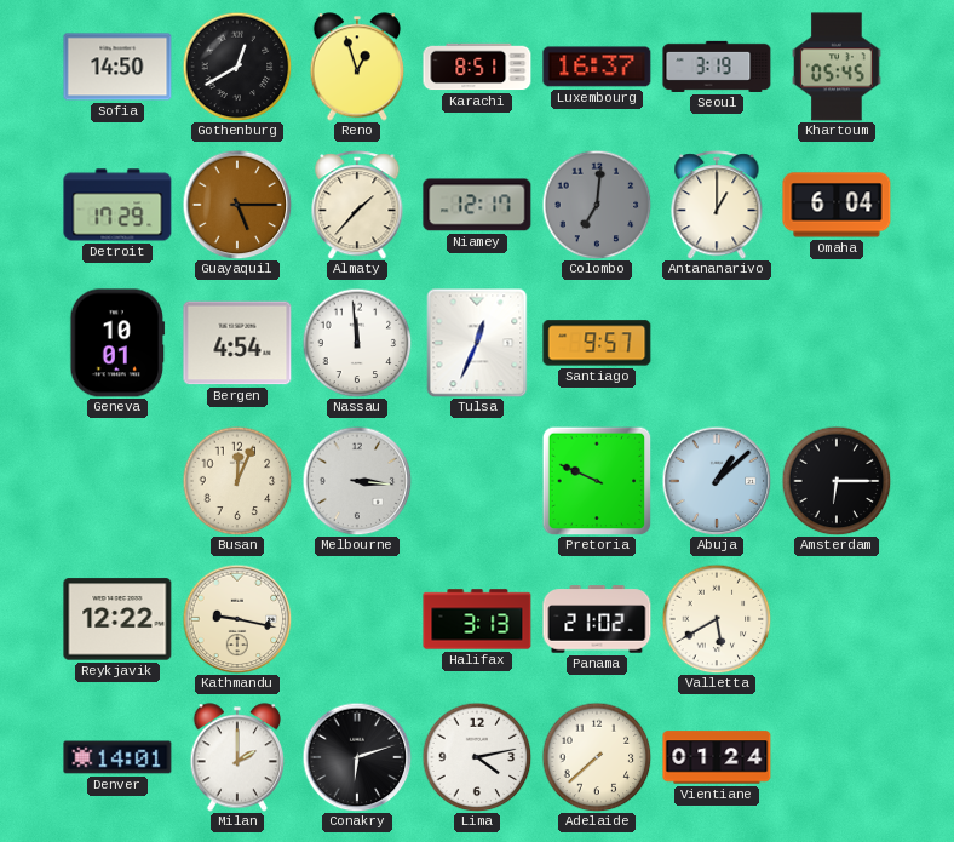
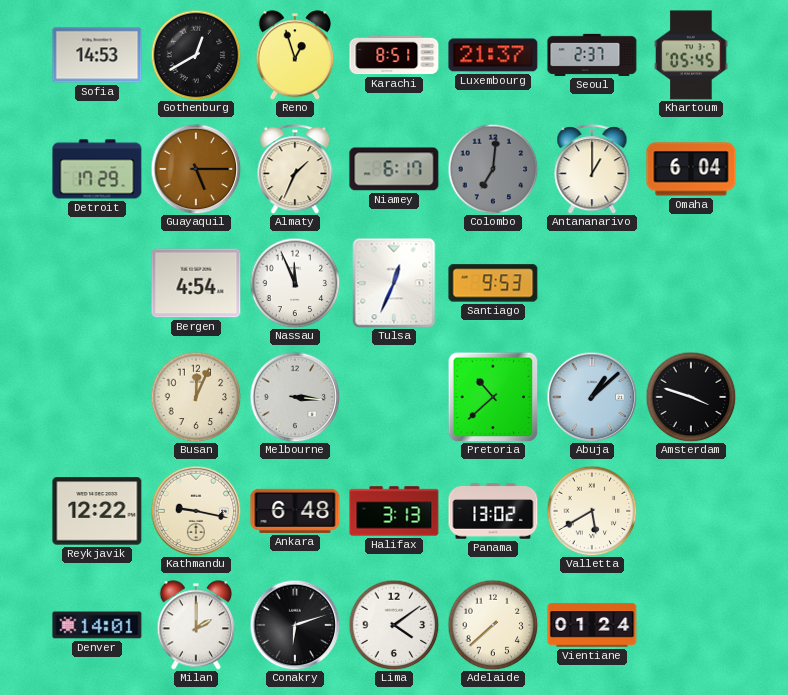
Sofia: 14:50 -> 14:53 (97, 55)
Luxembourg: 16:37 -> 21:37 (493, 55)
Seoul: 3:19 -> 2:37 (592, 55)
Almaty: 1:37 -> 1:34 (295, 169)
Niamey: 12:17 -> 6:17 (394, 169)
Geneva: 10:01 -> none (117, 343)
Nassau: 11:59 -> 11:56 (295, 283)
Santiago: 9:57 -> 9:53 (493, 283)
Pretoria: 9:49 -> 10:38 (493, 397)
Amsterdam: 6:15 -> 3:48 (691, 397)
Ankara: none -> 6:48 (295, 511)
Panama: 21:02 -> 13:02 (493, 511)
Lima: 4:13 -> 4:09 (394, 625)
